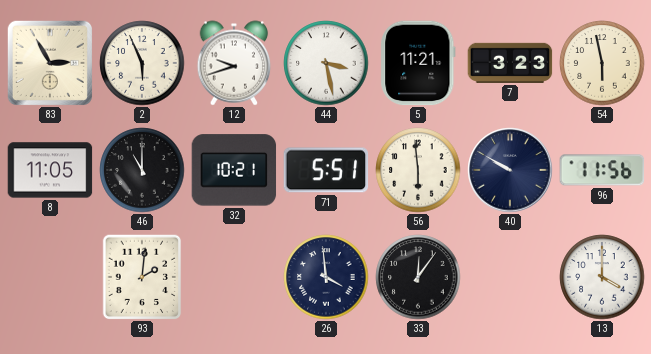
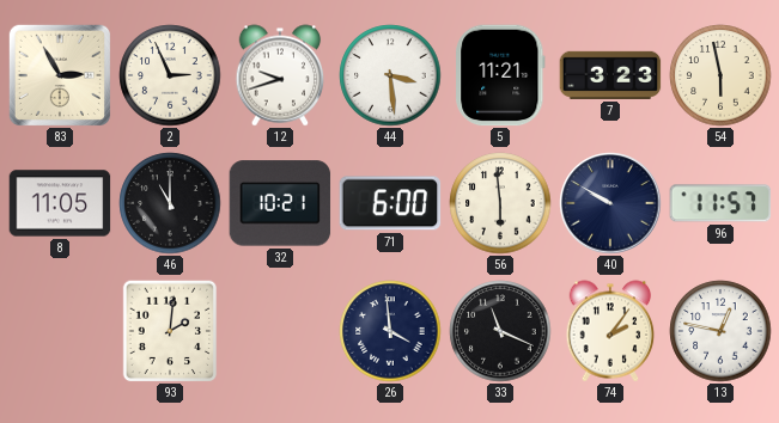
2: 5:56 -> 2:56 (170, 75)
44: 3:28 -> 3:29 (390, 75)
71: 5:51 -> 6:00 (390, 203)
96: 11:56 -> 11:57 (720, 203)
33: 12:06 -> 11:19 (500, 331)
74: none -> 2:06 (610, 331)
13: 4:00 -> 12:47 (720, 331)
